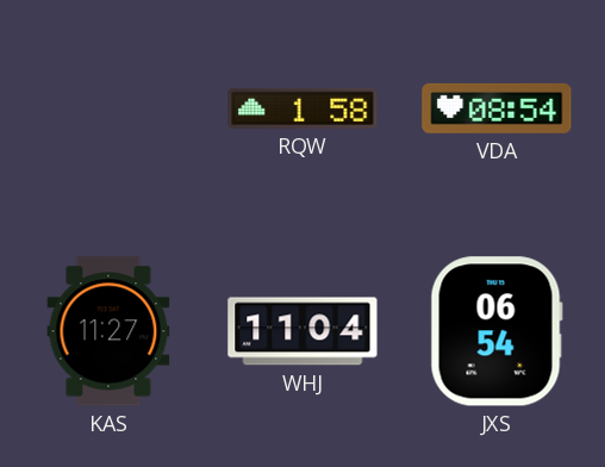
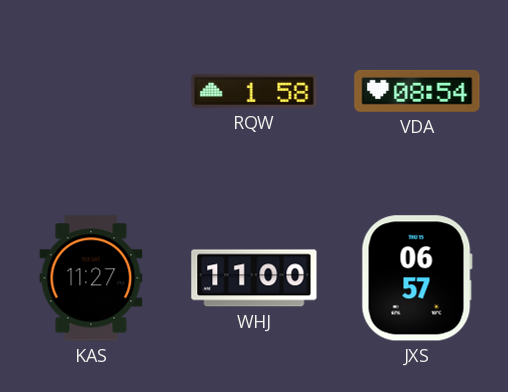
WHJ: 11:04 -> 11:00 (254, 278)
JXS: 06:54 -> 06:57 (417, 278)
